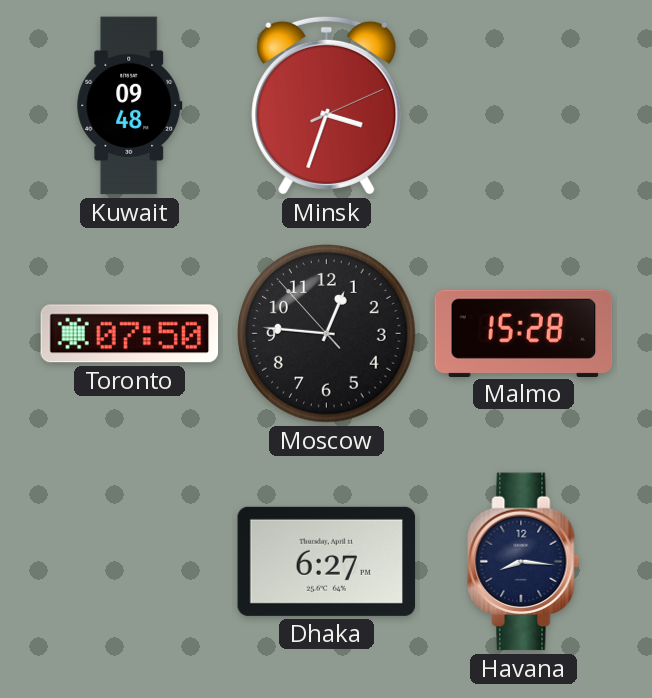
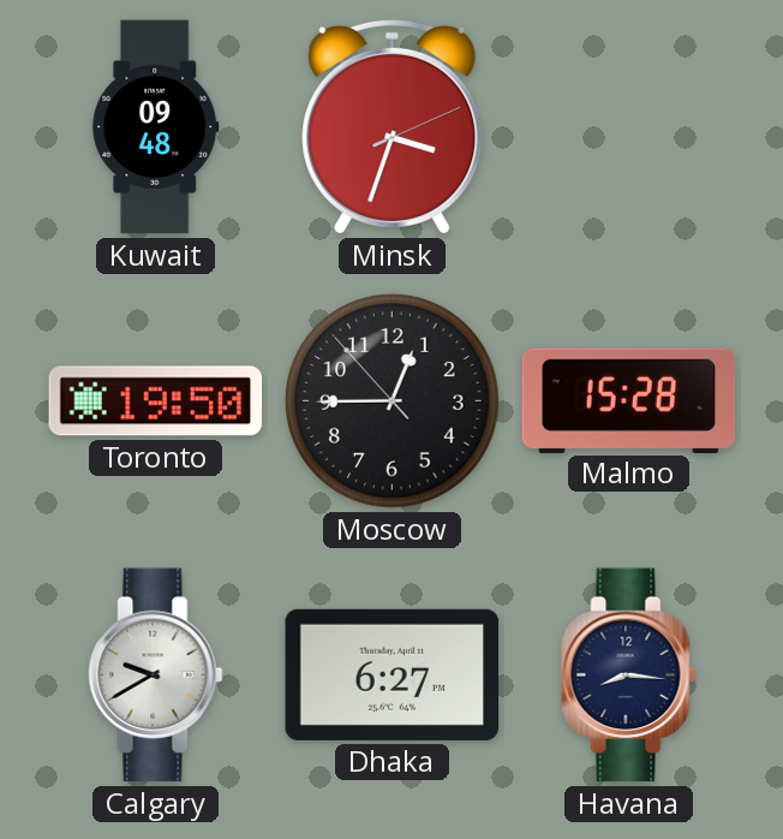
Toronto: 07:50 -> 19:50 (156, 401)
Moscow: 12:45 -> 12:44 (393, 401)
Calgary: none -> 9:40 (156, 676)
